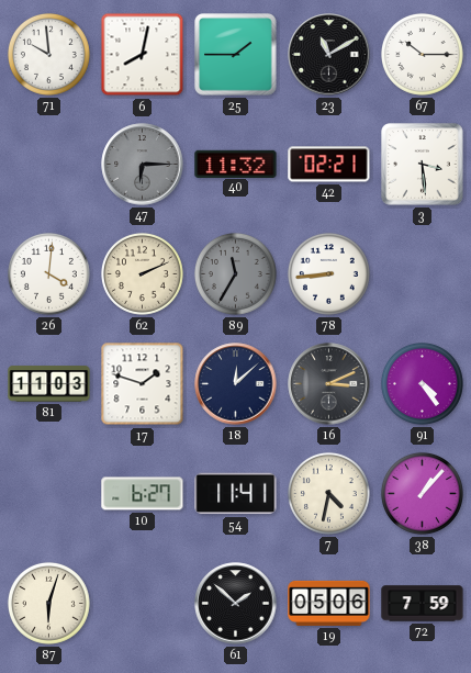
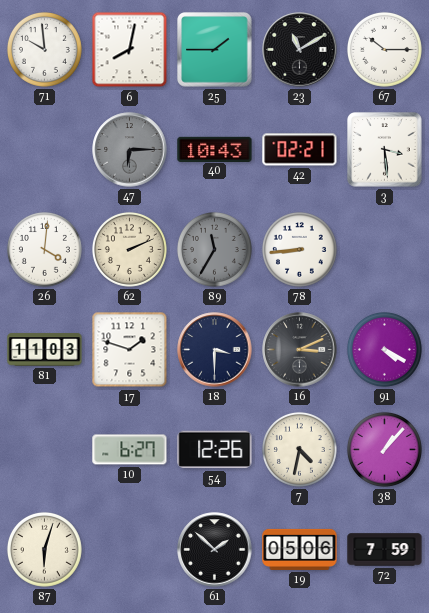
40: 11:32 -> 10:43 (215, 149)
18: 12:08 -> 3:30 (215, 350)
91: 4:24 -> 4:20 (384, 349)
54: 11:41 -> 12:26 (215, 450)
